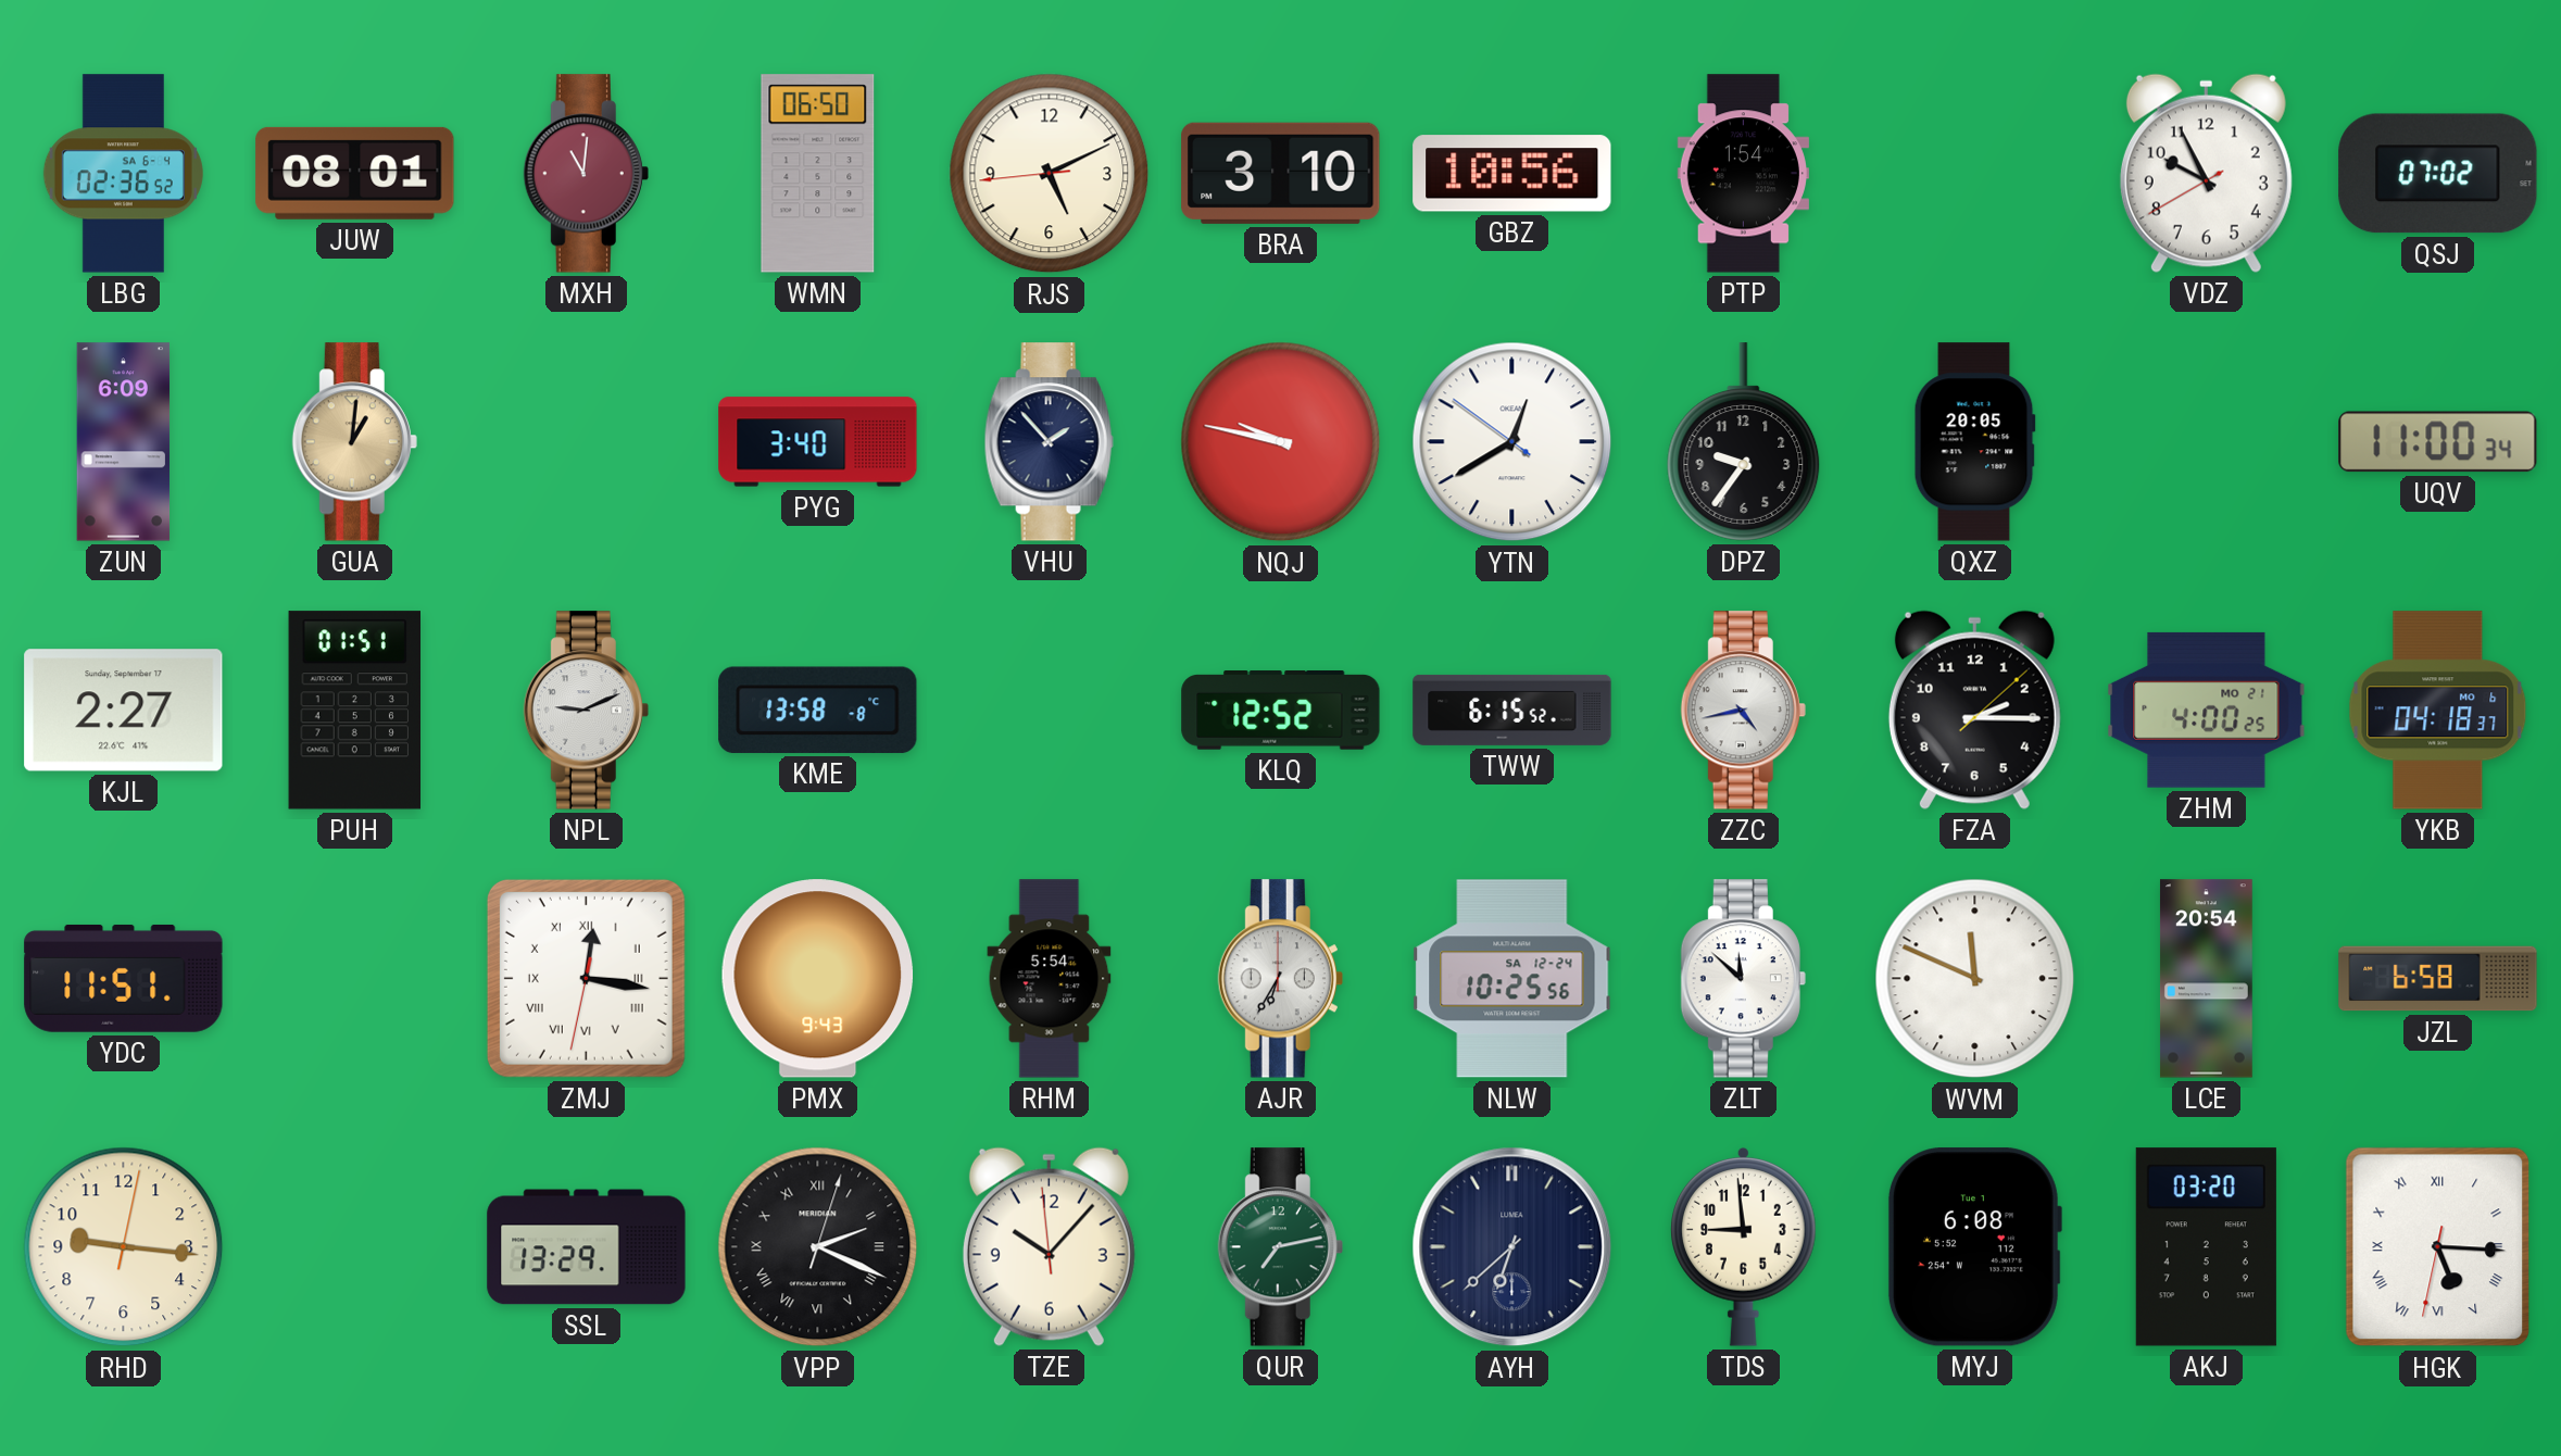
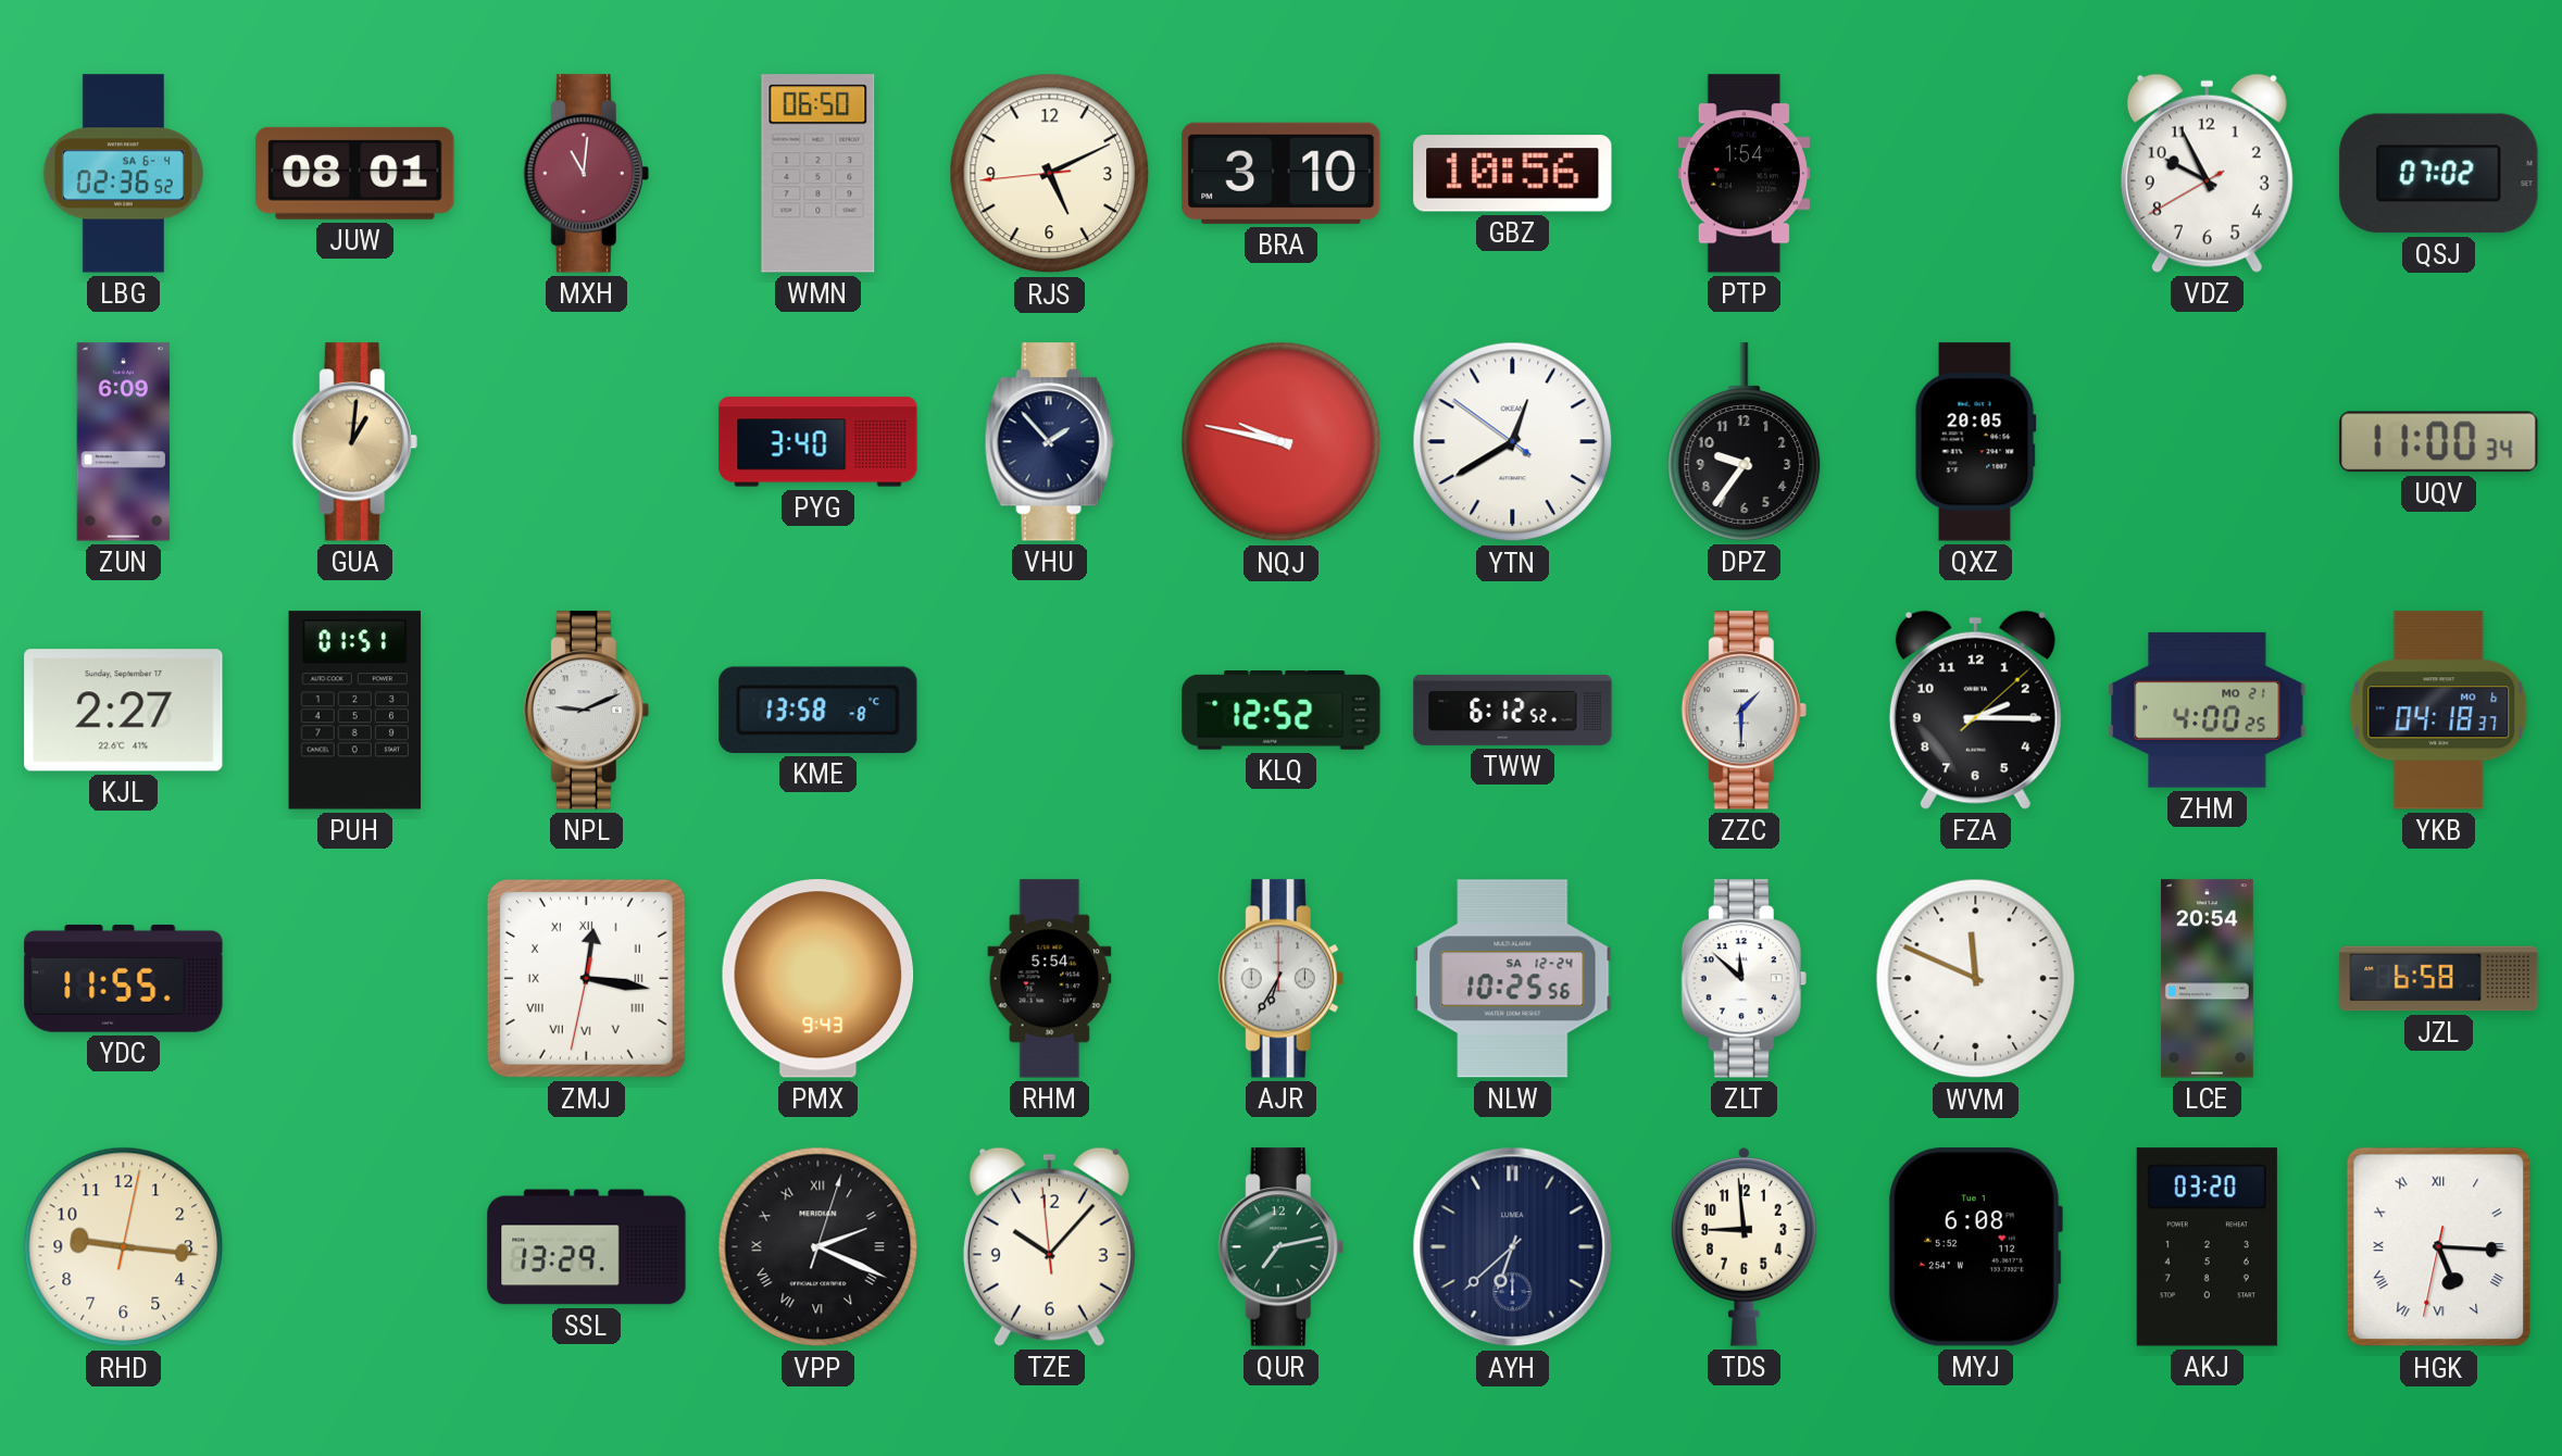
TWW: 6:15 -> 6:12 (1513, 710)
ZZC: 4:43 -> 1:30 (1744, 711)
YDC: 11:51 -> 11:55 (124, 978)
